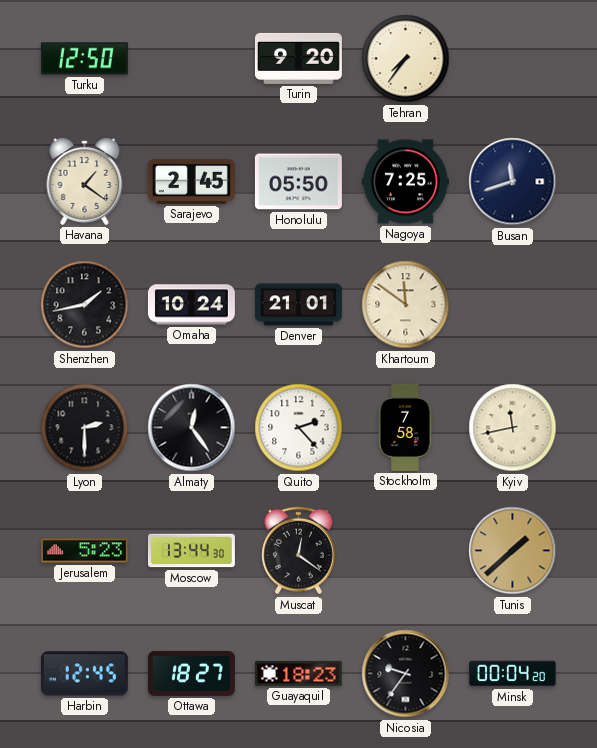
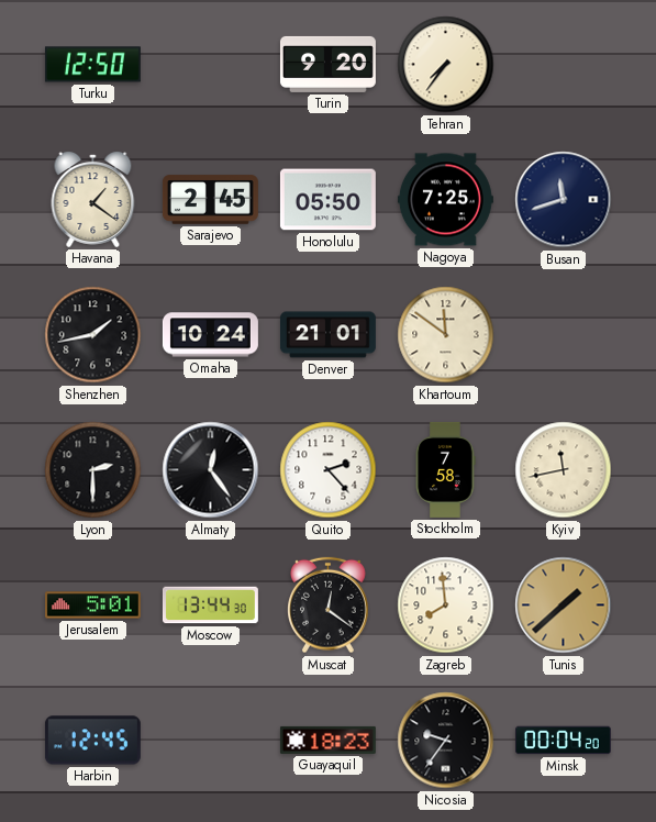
Jerusalem: 5:23 -> 5:01 (92, 606)
Zagreb: none -> 7:59 (446, 606)
Ottawa: 18:27 -> none (191, 673)
